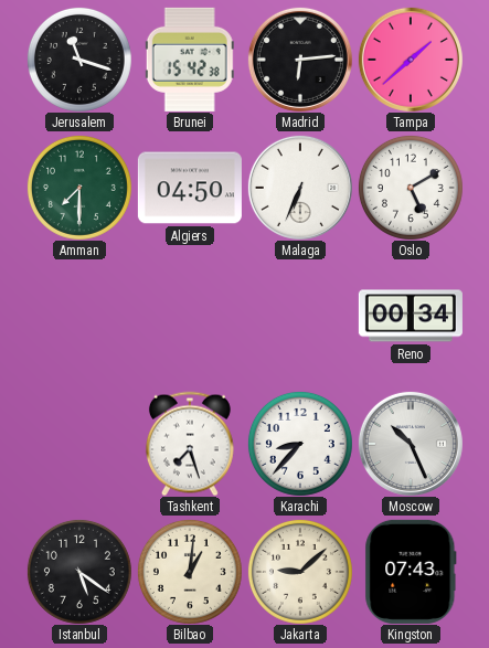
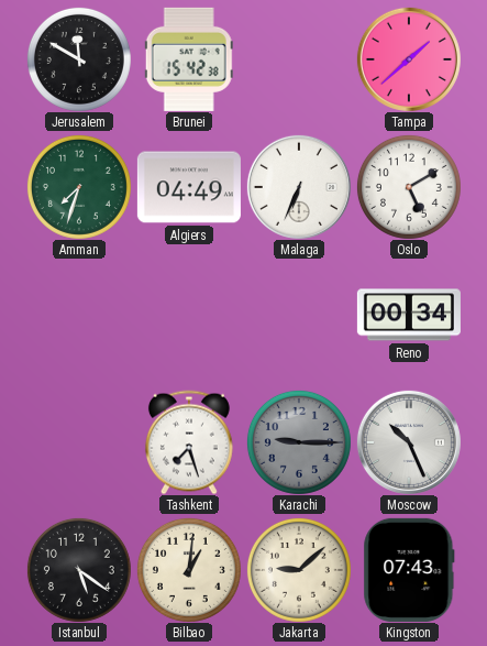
Jerusalem: 11:18 -> 11:50 (79, 59)
Madrid: 6:14 -> none (300, 60)
Amman: 7:30 -> 7:33 (79, 187)
Algiers: 04:50 -> 04:49 (189, 187)
Karachi: 8:37 -> 9:15 (299, 442)
Karachi dial: white -> grey (299, 442)
